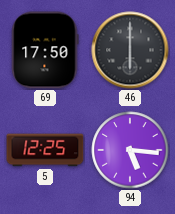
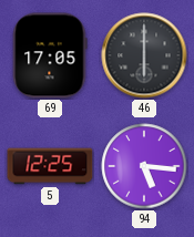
69: 17:50 -> 17:05 (50, 55)
